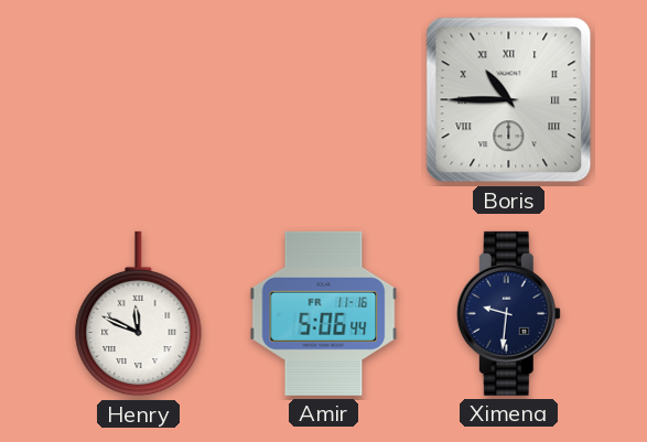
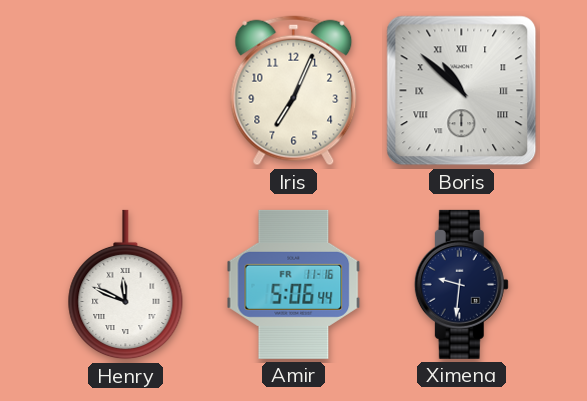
Iris: none -> 7:04 (294, 91)
Boris: 10:45 -> 10:52 (462, 91)
